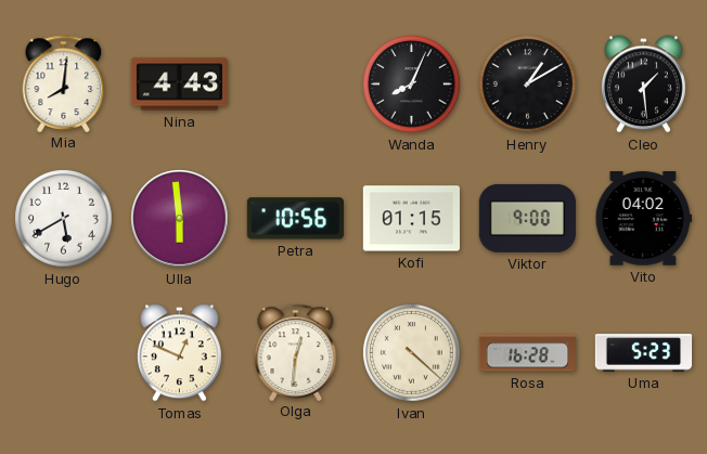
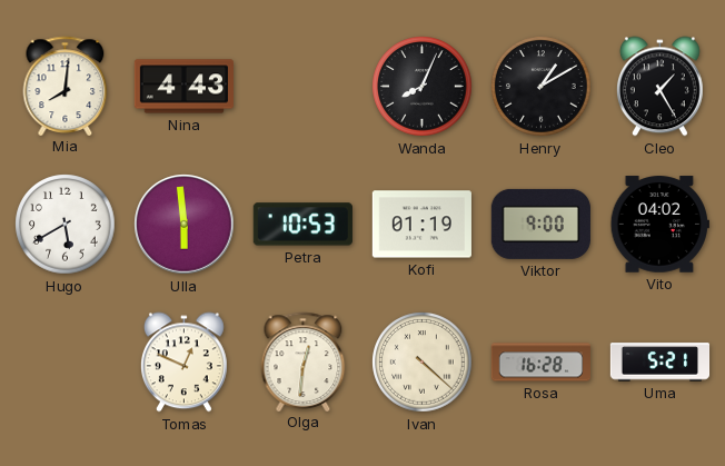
Cleo: 1:29 -> 1:25 (659, 87)
Petra: 10:56 -> 10:53 (302, 225)
Kofi: 01:15 -> 01:19 (421, 225)
Uma: 5:23 -> 5:21 (661, 363)
